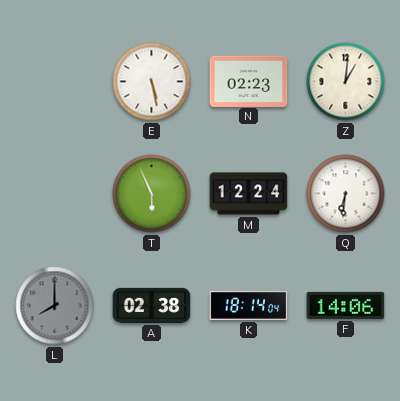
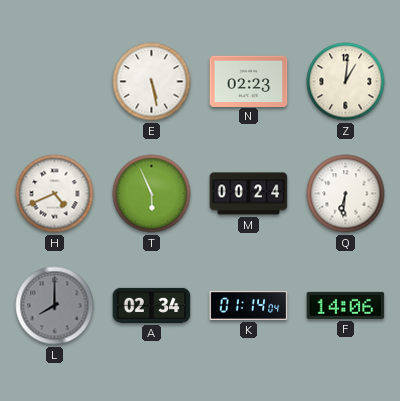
H: none -> 4:41 (55, 194)
M: 12:24 -> 00:24 (249, 194)
A: 02:38 -> 02:34 (152, 305)
K: 18:14 -> 01:14 (249, 305)
